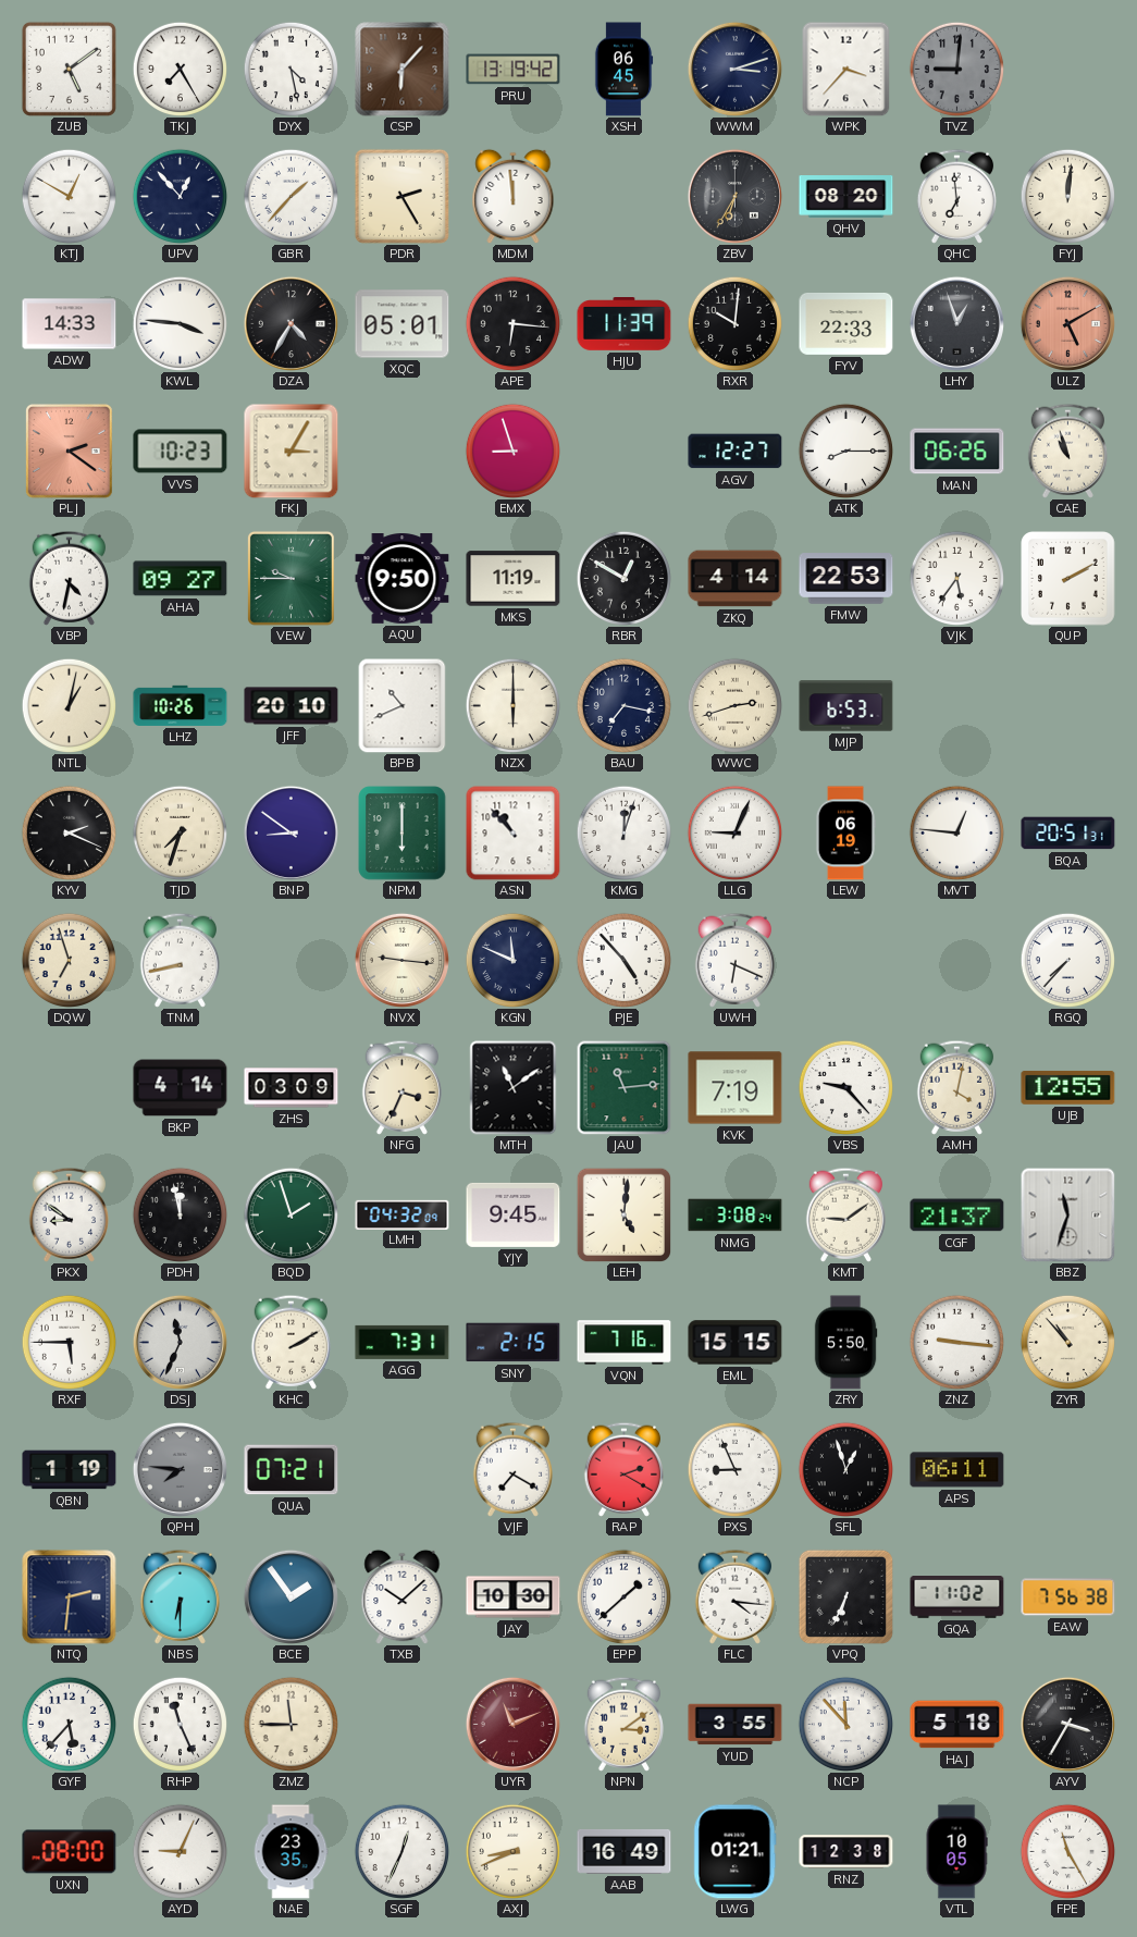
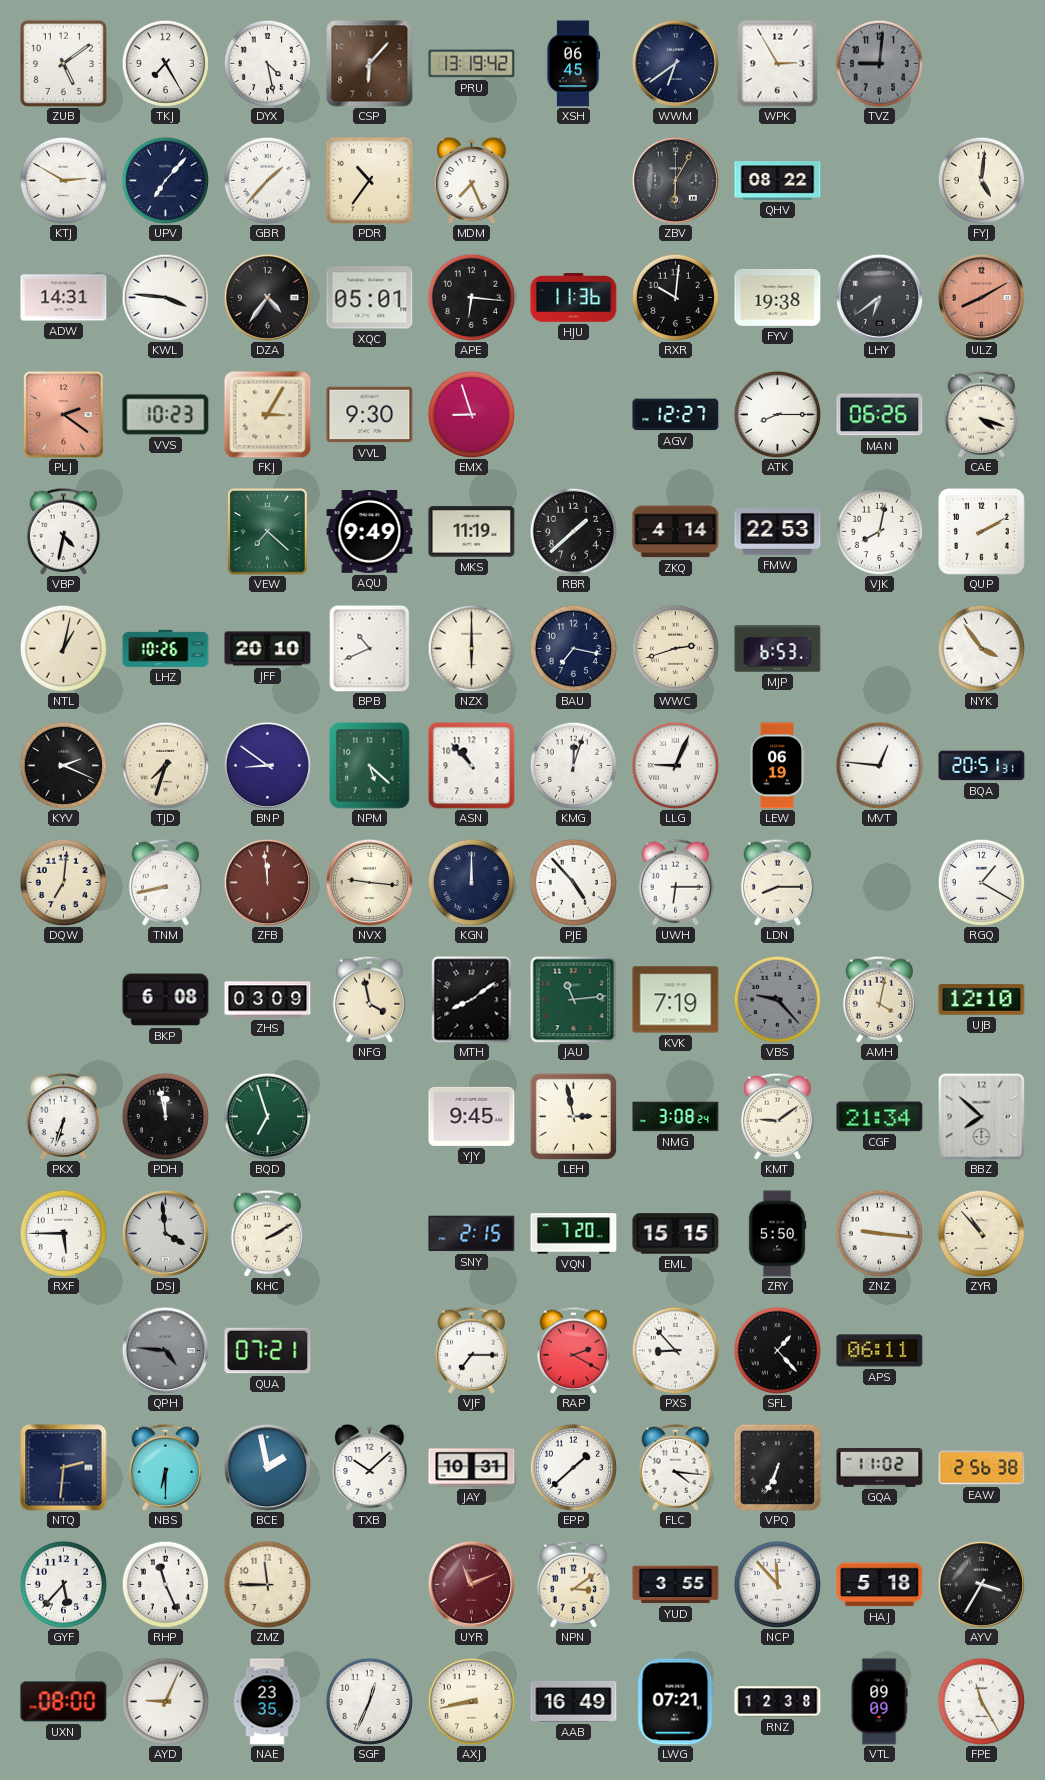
WWM: 3:12 -> 6:39 (675, 63)
WPK: 3:37 -> 2:55 (778, 63)
KTJ: 12:50 -> 2:50 (63, 180)
UPV: 12:53 -> 7:07 (165, 180)
PDR: 2:25 -> 10:36 (369, 180)
MDM: 11:59 -> 7:26 (472, 180)
ZBV: 6:35 -> 6:05 (675, 180)
QHV: 08:20 -> 08:22 (778, 181)
QHC: 6:59 -> none (956, 196)
FYJ: 12:01 -> 5:01 (981, 180)
ADW: 14:33 -> 14:31 (64, 298)
DZA: 4:35 -> 4:36 (267, 297)
HJU: 11:39 -> 11:36 (574, 298)
FYV: 22:33 -> 19:38 (778, 297)
LHY: 12:57 -> 6:39 (879, 297)
ULZ: 5:10 -> 8:10 (981, 297)
VVL: none -> 9:30 (370, 415)
CAE: 10:57 -> 4:18 (981, 414)
AHA: 09:27 -> none (181, 579)
VEW: 9:45 -> 7:22 (267, 531)
AQU: 9:50 -> 9:49 (370, 532)
RBR: 12:50 -> 1:38 (573, 531)
VJK: 5:36 -> 8:02 (879, 531)
NYK: none -> 3:54 (981, 648)
NPM: 6:00 -> 5:22 (370, 766)
DQW: 6:57 -> 7:01 (63, 882)
ZFB: none -> 11:59 (267, 882)
KGN: 11:49 -> 12:00 (471, 882)
UWH: 6:19 -> 6:15 (675, 882)
LDN: none -> 8:15 (777, 882)
RGQ: 7:37 -> 1:20 (981, 882)
BKP: 4:14 -> 6:08 (166, 1000)
NFG: 3:34 -> 3:58 (369, 999)
MTH: 11:09 -> 8:09 (472, 1000)
VBS dial: white -> grey (777, 999)
UJB: 12:55 -> 12:10 (982, 999)
PKX: 8:51 -> 6:33 (63, 1116)
BQD: 1:57 -> 6:57 (267, 1116)
LMH: 04:32 -> none (403, 1214)
LEH: 5:01 -> 2:58 (573, 1116)
CGF: 21:37 -> 21:34 (880, 1117)
BBZ: 11:33 -> 7:52 (981, 1116)
DSJ: 11:34 -> 3:59 (165, 1233)
AGG: 7:31 -> none (403, 1342)
VQN: 7:16 -> 7:20 (574, 1234)
QBN: 1:19 -> none (70, 1470)
QPH: 7:46 -> 4:46 (165, 1350)
VJF: 7:20 -> 7:15 (471, 1350)
PXS: 8:56 -> 8:53 (675, 1350)
SFL: 12:57 -> 1:23 (777, 1350)
BCE: 1:54 -> 1:58 (267, 1467)
JAY: 10:30 -> 10:31 (472, 1468)
EAW: 7:56 -> 2:56 (982, 1468)
AXJ: 8:41 -> 8:43 (471, 1701)
LWG: 01:21 -> 07:21 (676, 1702)
VTL: 10:05 -> 09:09 (879, 1702)
